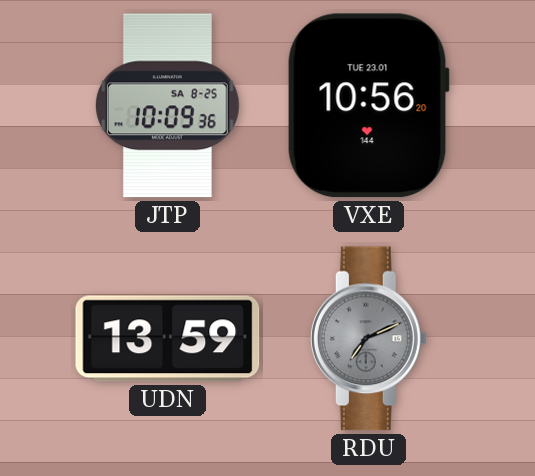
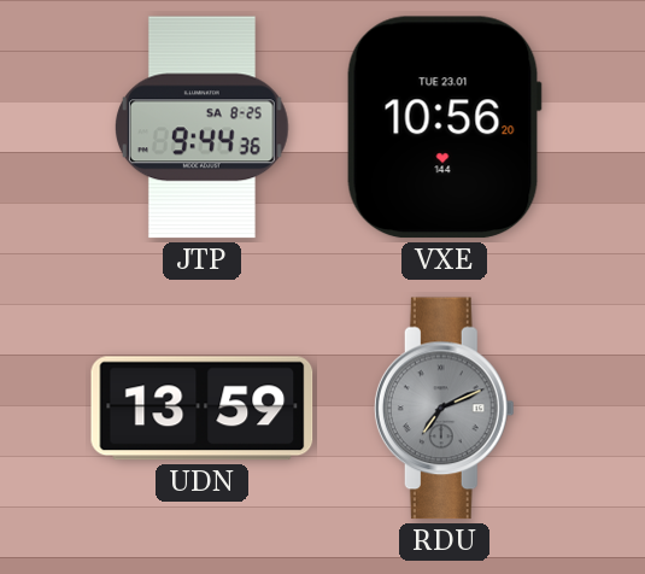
JTP: 10:09 -> 9:44 (201, 128)
